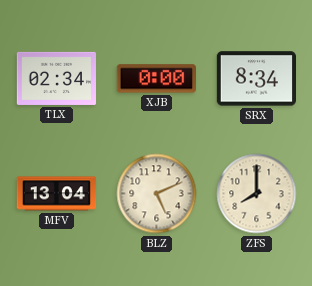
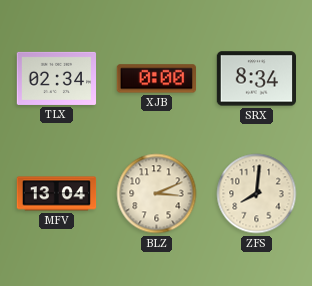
BLZ: 5:11 -> 3:11 (157, 194)
ZFS: 8:00 -> 8:01 (257, 194)
